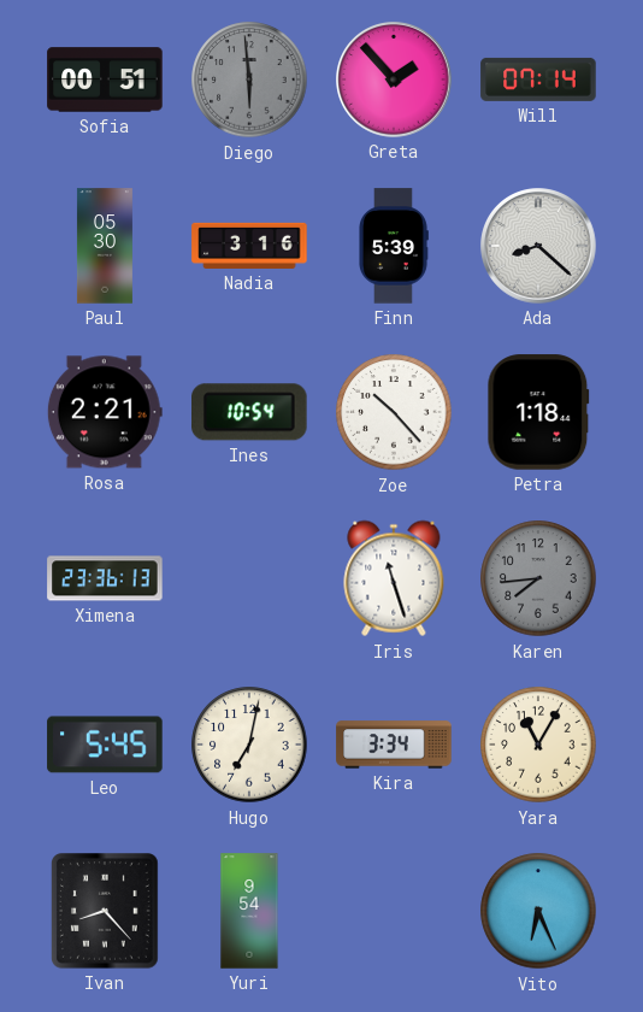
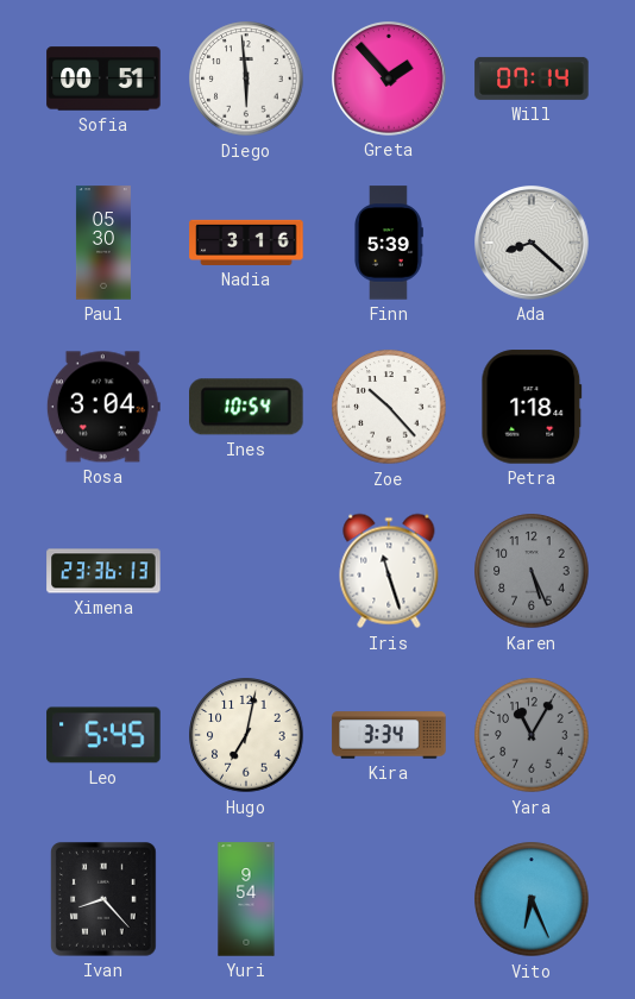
Diego dial: grey -> white (246, 78)
Rosa: 2:21 -> 3:04 (103, 407)
Karen: 7:44 -> 5:26 (532, 571)
Yara dial: cream -> grey (532, 735)
